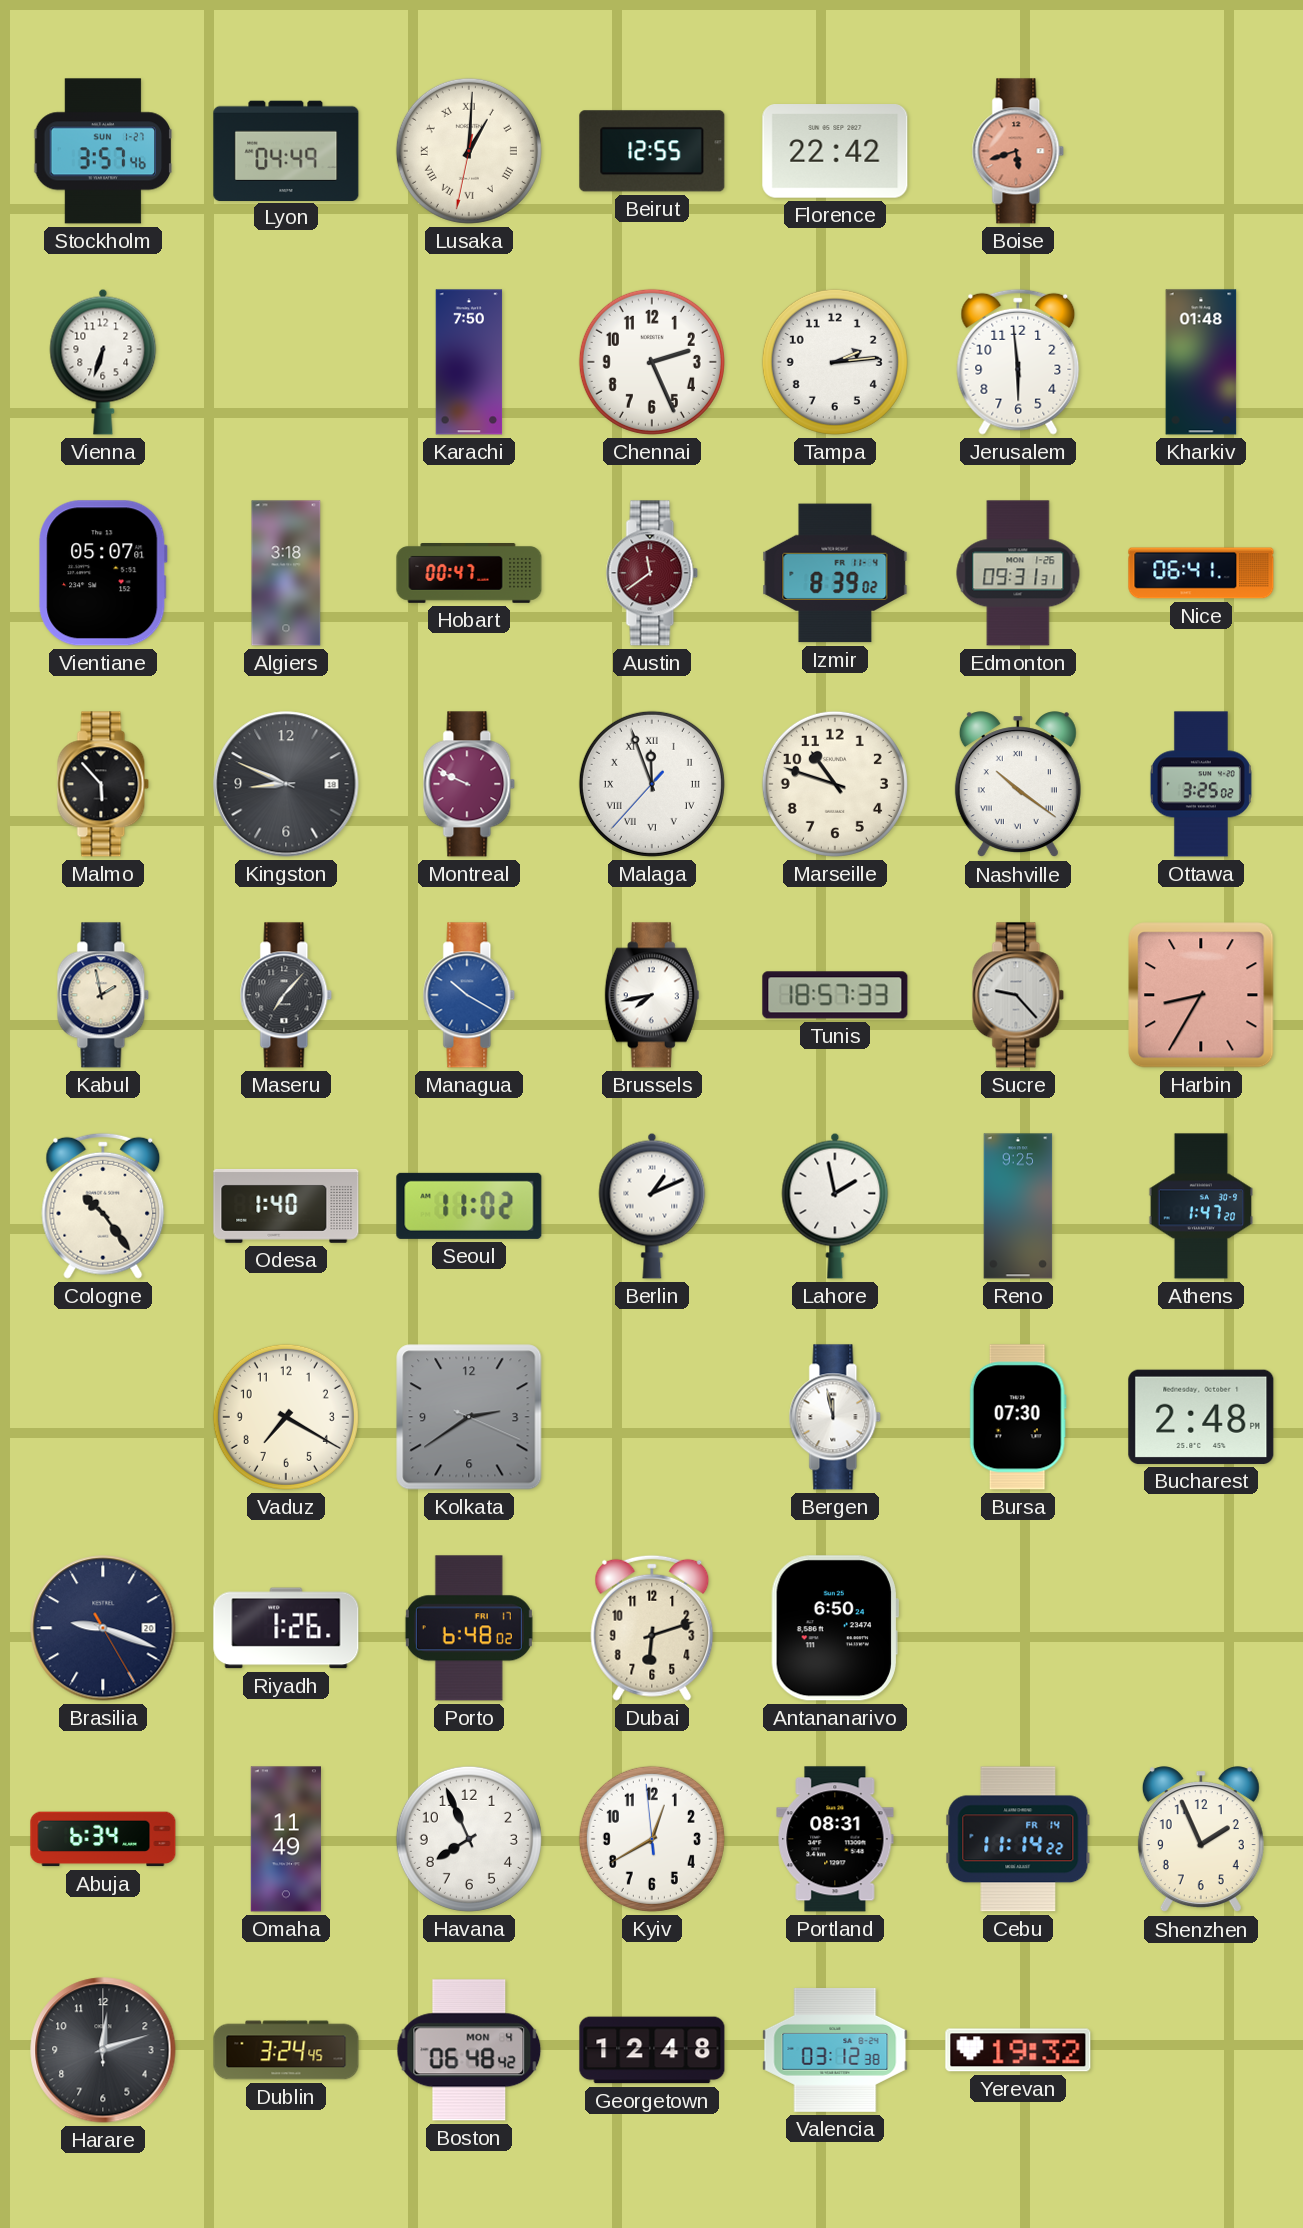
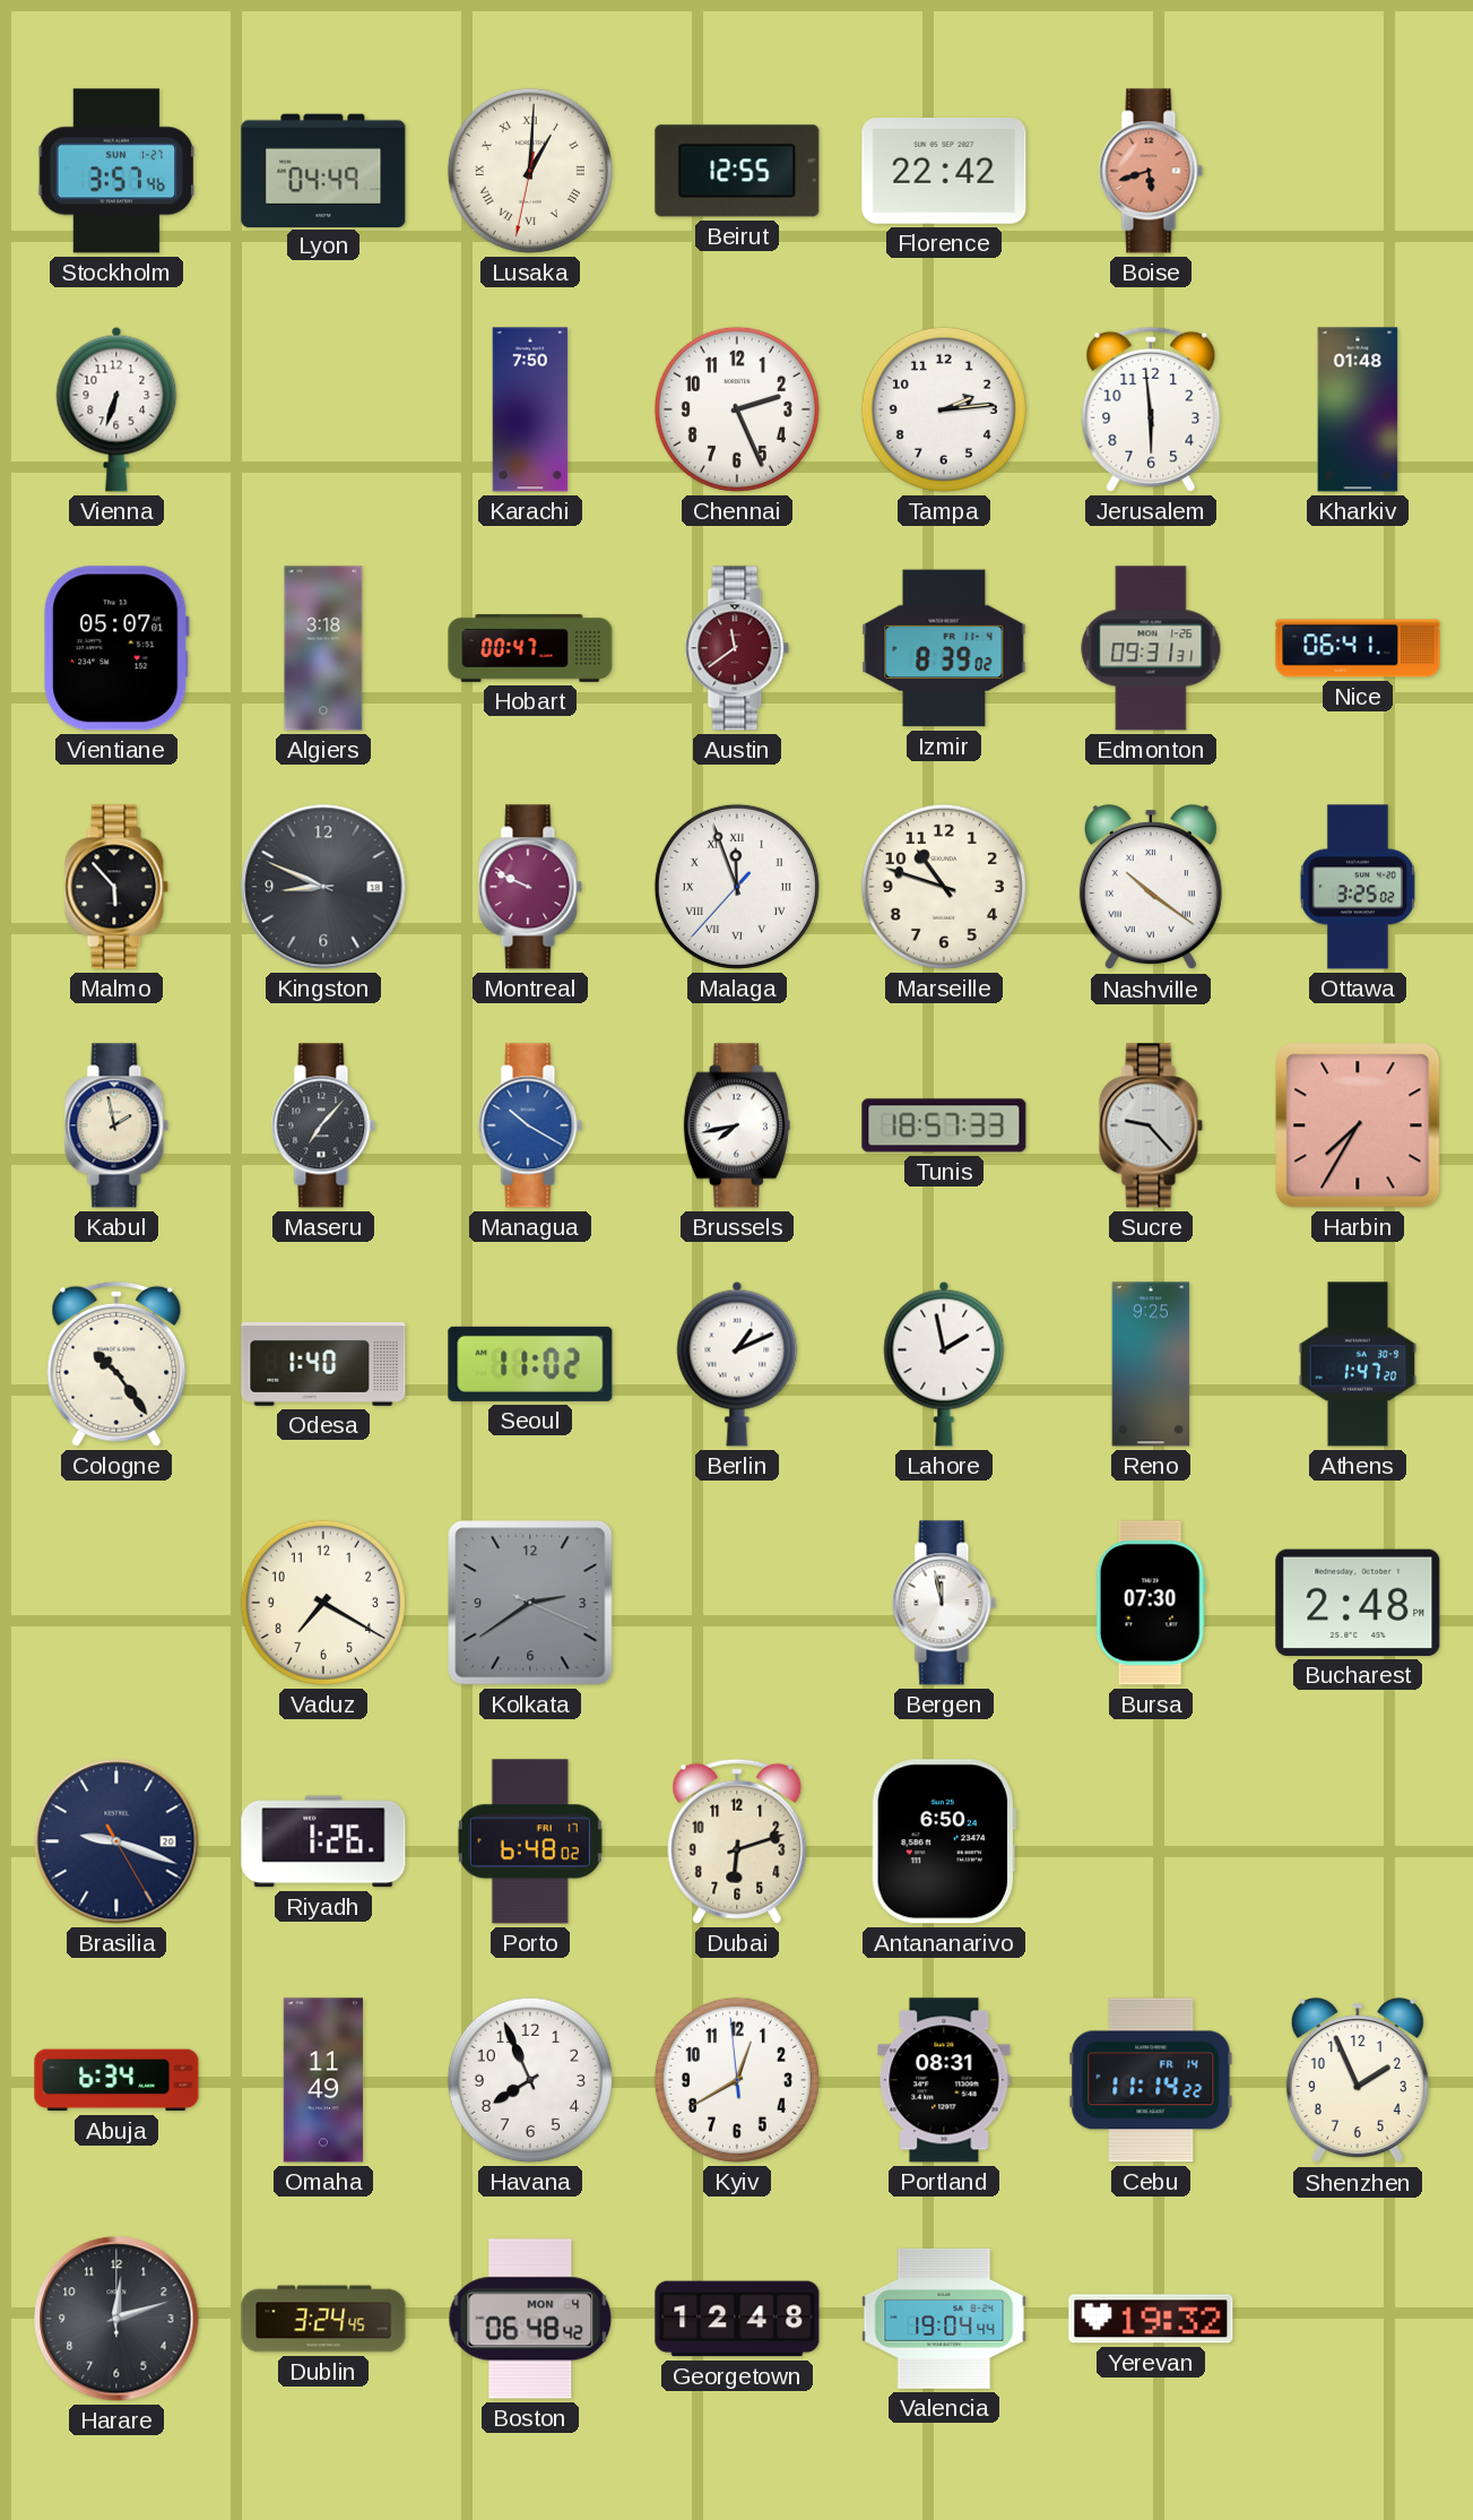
Harbin: 8:35 -> 7:35 (1358, 1125)
Valencia: 03:12 -> 19:04 (944, 2319)
